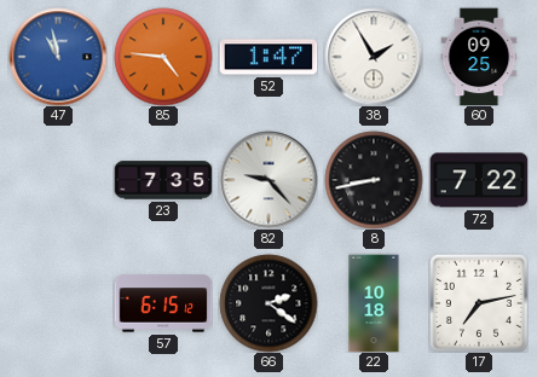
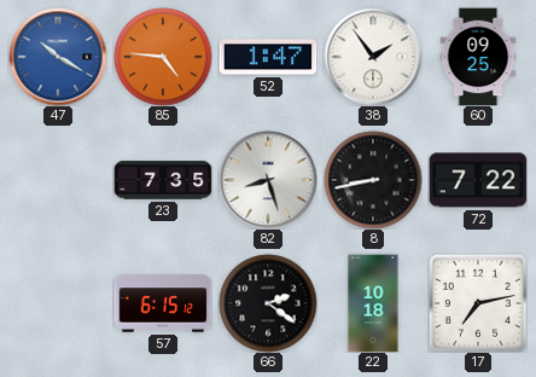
47: 10:58 -> 10:20 (58, 57)
38: 1:55 -> 1:54 (373, 57)
82: 9:23 -> 8:27 (268, 180)
